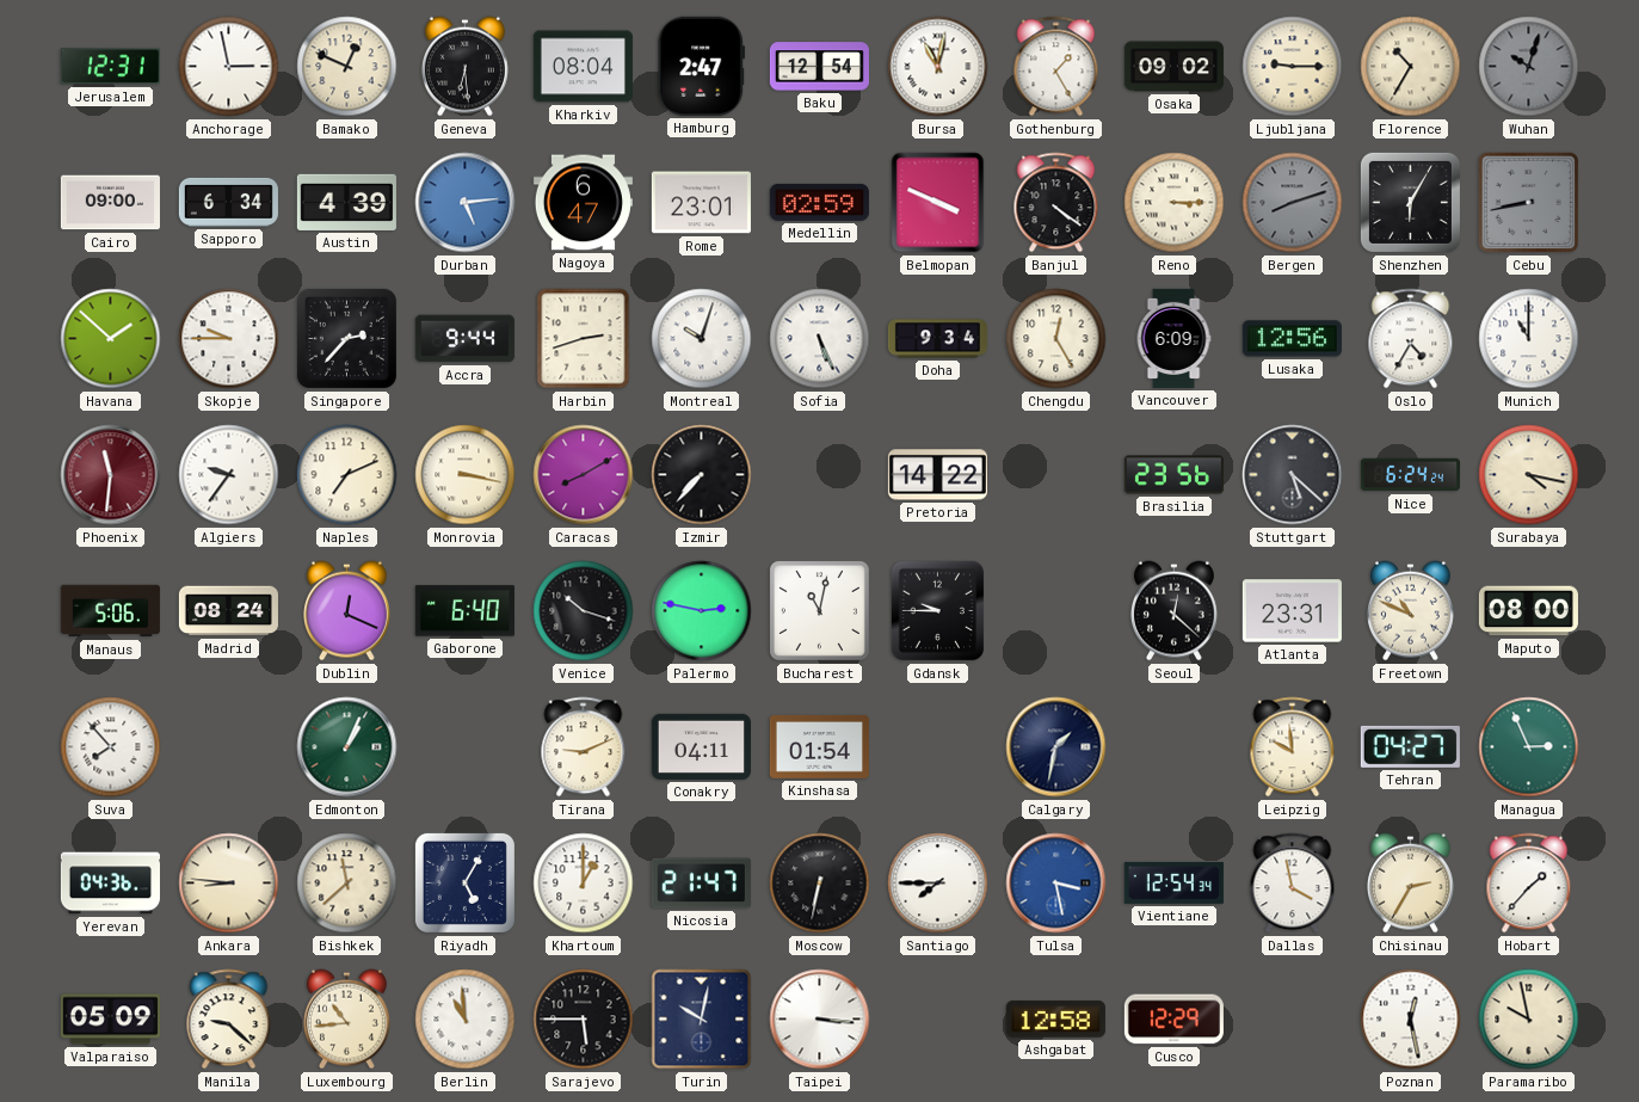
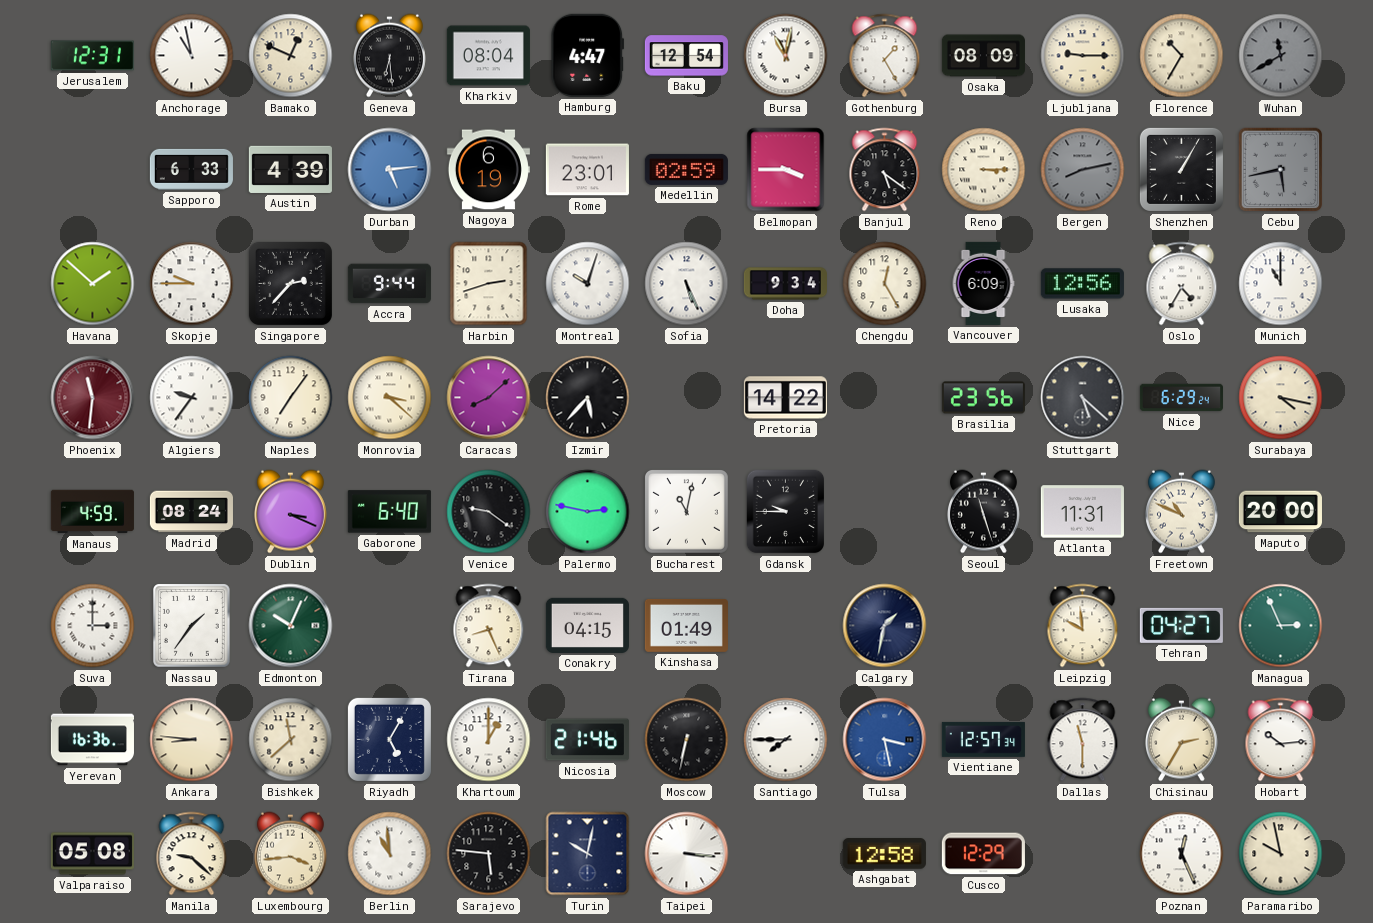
Anchorage: 2:58 -> 10:58 (192, 56)
Hamburg: 2:47 -> 4:47 (588, 55)
Osaka: 09:02 -> 08:09 (983, 56)
Wuhan: 10:03 -> 11:40 (1281, 56)
Cairo: 09:00 -> none (110, 203)
Sapporo: 6:34 -> 6:33 (191, 169)
Nagoya: 6:47 -> 6:19 (488, 170)
Belmopan: 3:49 -> 3:45 (786, 170)
Banjul: 4:21 -> 5:21 (885, 170)
Bergen: 8:12 -> 8:13 (1083, 170)
Shenzhen: 6:05 -> 1:05 (1181, 169)
Cebu: 8:43 -> 5:43 (1281, 170)
Naples: 7:11 -> 7:06 (291, 398)
Monrovia: 3:17 -> 3:22 (390, 398)
Caracas: 8:10 -> 8:08 (489, 398)
Izmir: 7:37 -> 5:37 (588, 398)
Nice: 6:24 -> 6:29 (1181, 398)
Manaus: 5:06 -> 4:59 (92, 512)
Dublin: 12:19 -> 3:19 (290, 512)
Venice: 10:18 -> 9:21 (489, 512)
Seoul: 12:22 -> 11:27 (983, 512)
Atlanta: 23:31 -> 11:31 (1082, 512)
Maputo: 08:00 -> 20:00 (1280, 512)
Suva: 7:53 -> 3:00 (93, 626)
Nassau: none -> 1:36 (192, 626)
Edmonton: 1:04 -> 10:04 (291, 626)
Tirana: 9:11 -> 8:26 (489, 626)
Conakry: 04:11 -> 04:15 (587, 625)
Kinshasa: 01:54 -> 01:49 (686, 626)
Yerevan: 04:36 -> 16:36 (92, 740)
Nicosia: 21:47 -> 21:46 (587, 740)
Vientiane: 12:54 -> 12:57 (983, 739)
Dallas: 3:58 -> 11:30 (1083, 740)
Hobart: 1:37 -> 10:14 (1281, 740)
Valparaiso: 05:09 -> 05:08 (92, 854)
Luxembourg: 10:44 -> 3:44 (290, 854)
Sarajevo: 5:45 -> 5:46 (489, 854)
Poznan: 12:28 -> 12:26 (1182, 854)
